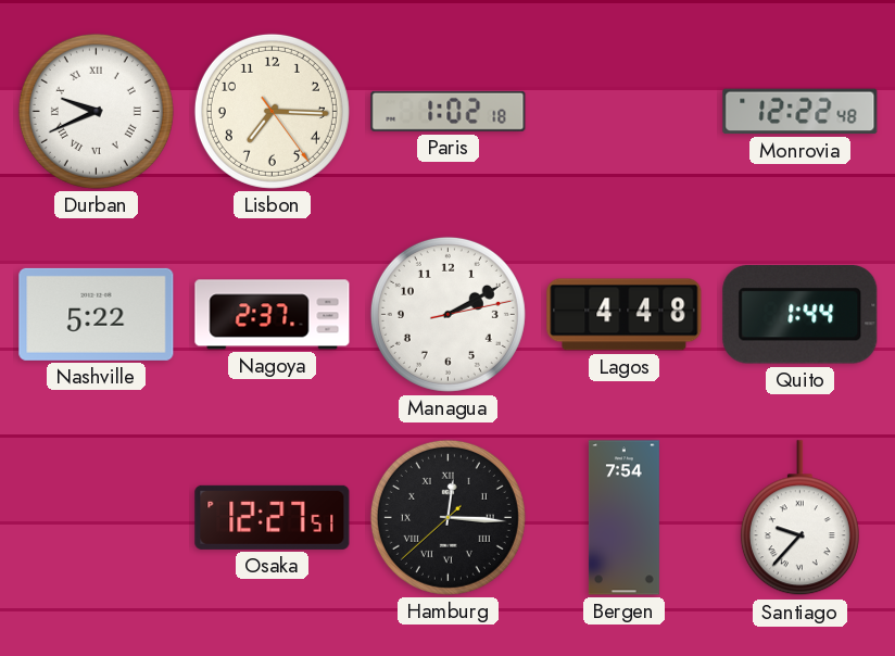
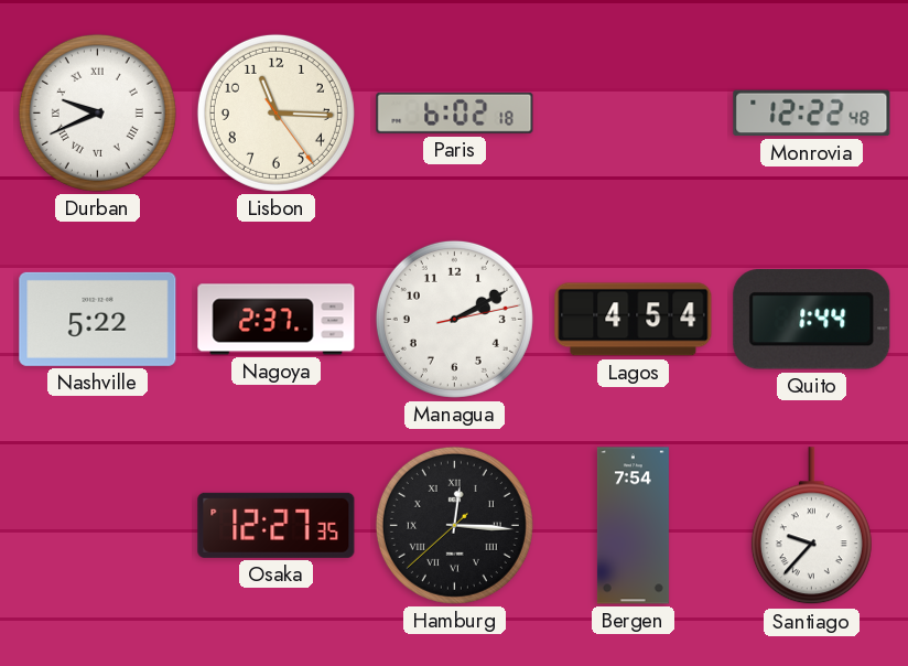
Lisbon: 7:15 -> 11:15 (275, 112)
Paris: 1:02 -> 6:02 (455, 112)
Lagos: 4:48 -> 4:54 (634, 320)
Osaka: 12:27:51 -> 12:27:35 (277, 525)
